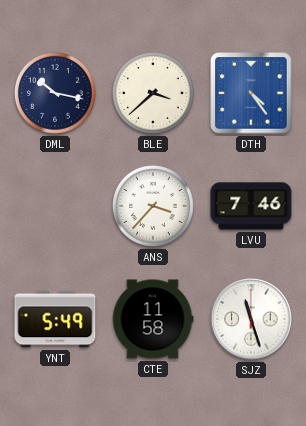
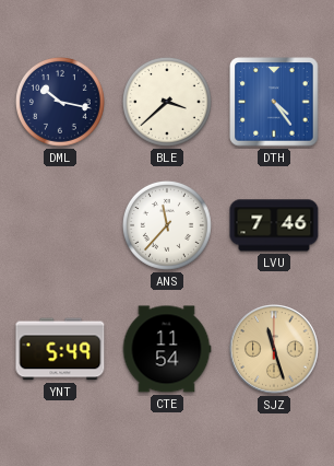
ANS: 3:37 -> 11:37 (167, 225)
CTE: 11:58 -> 11:54 (167, 349)
SJZ dial: white -> champagne (274, 349)
